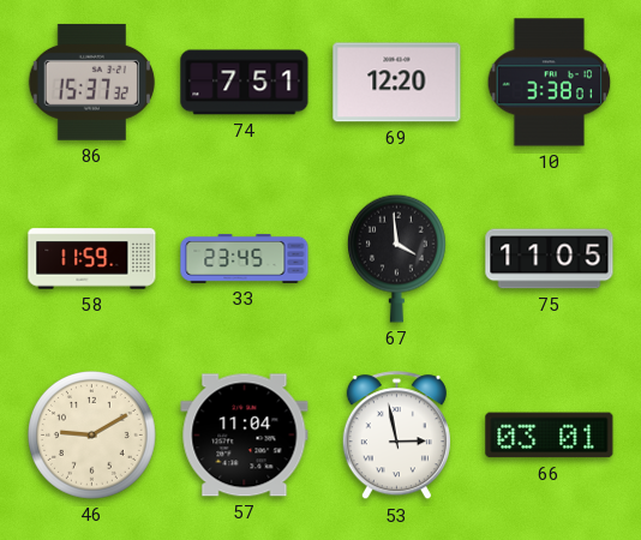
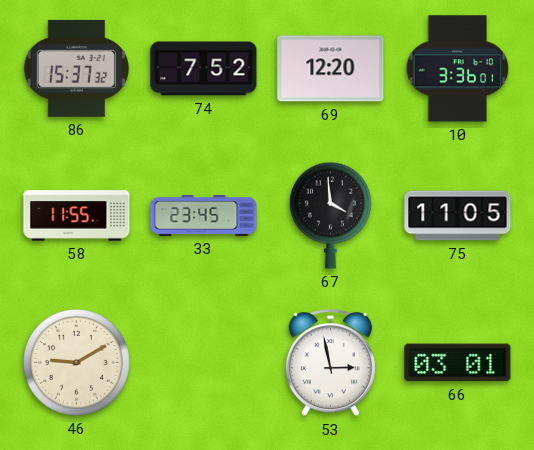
74: 7:51 -> 7:52 (204, 69)
10: 3:38 -> 3:36 (458, 69)
58: 11:59 -> 11:55 (77, 216)
57: 11:04 -> none (245, 436)
